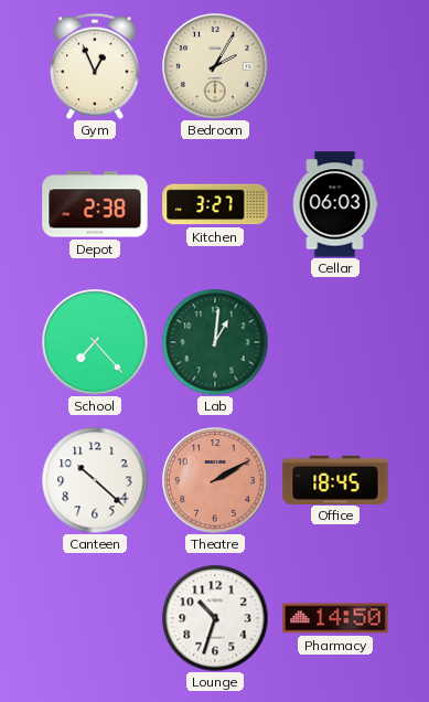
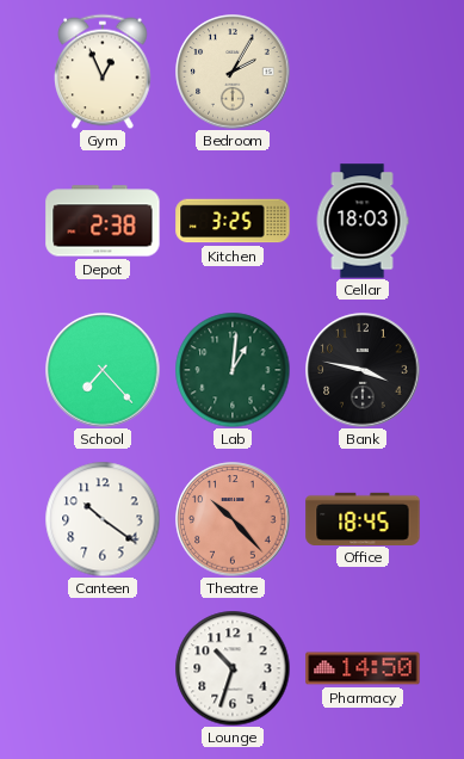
Kitchen: 3:27 -> 3:25 (233, 221)
Cellar: 06:03 -> 18:03 (363, 221)
Bank: none -> 3:47 (363, 370)
Canteen: 10:22 -> 10:21 (103, 519)
Theatre: 2:10 -> 10:23 (233, 519)
